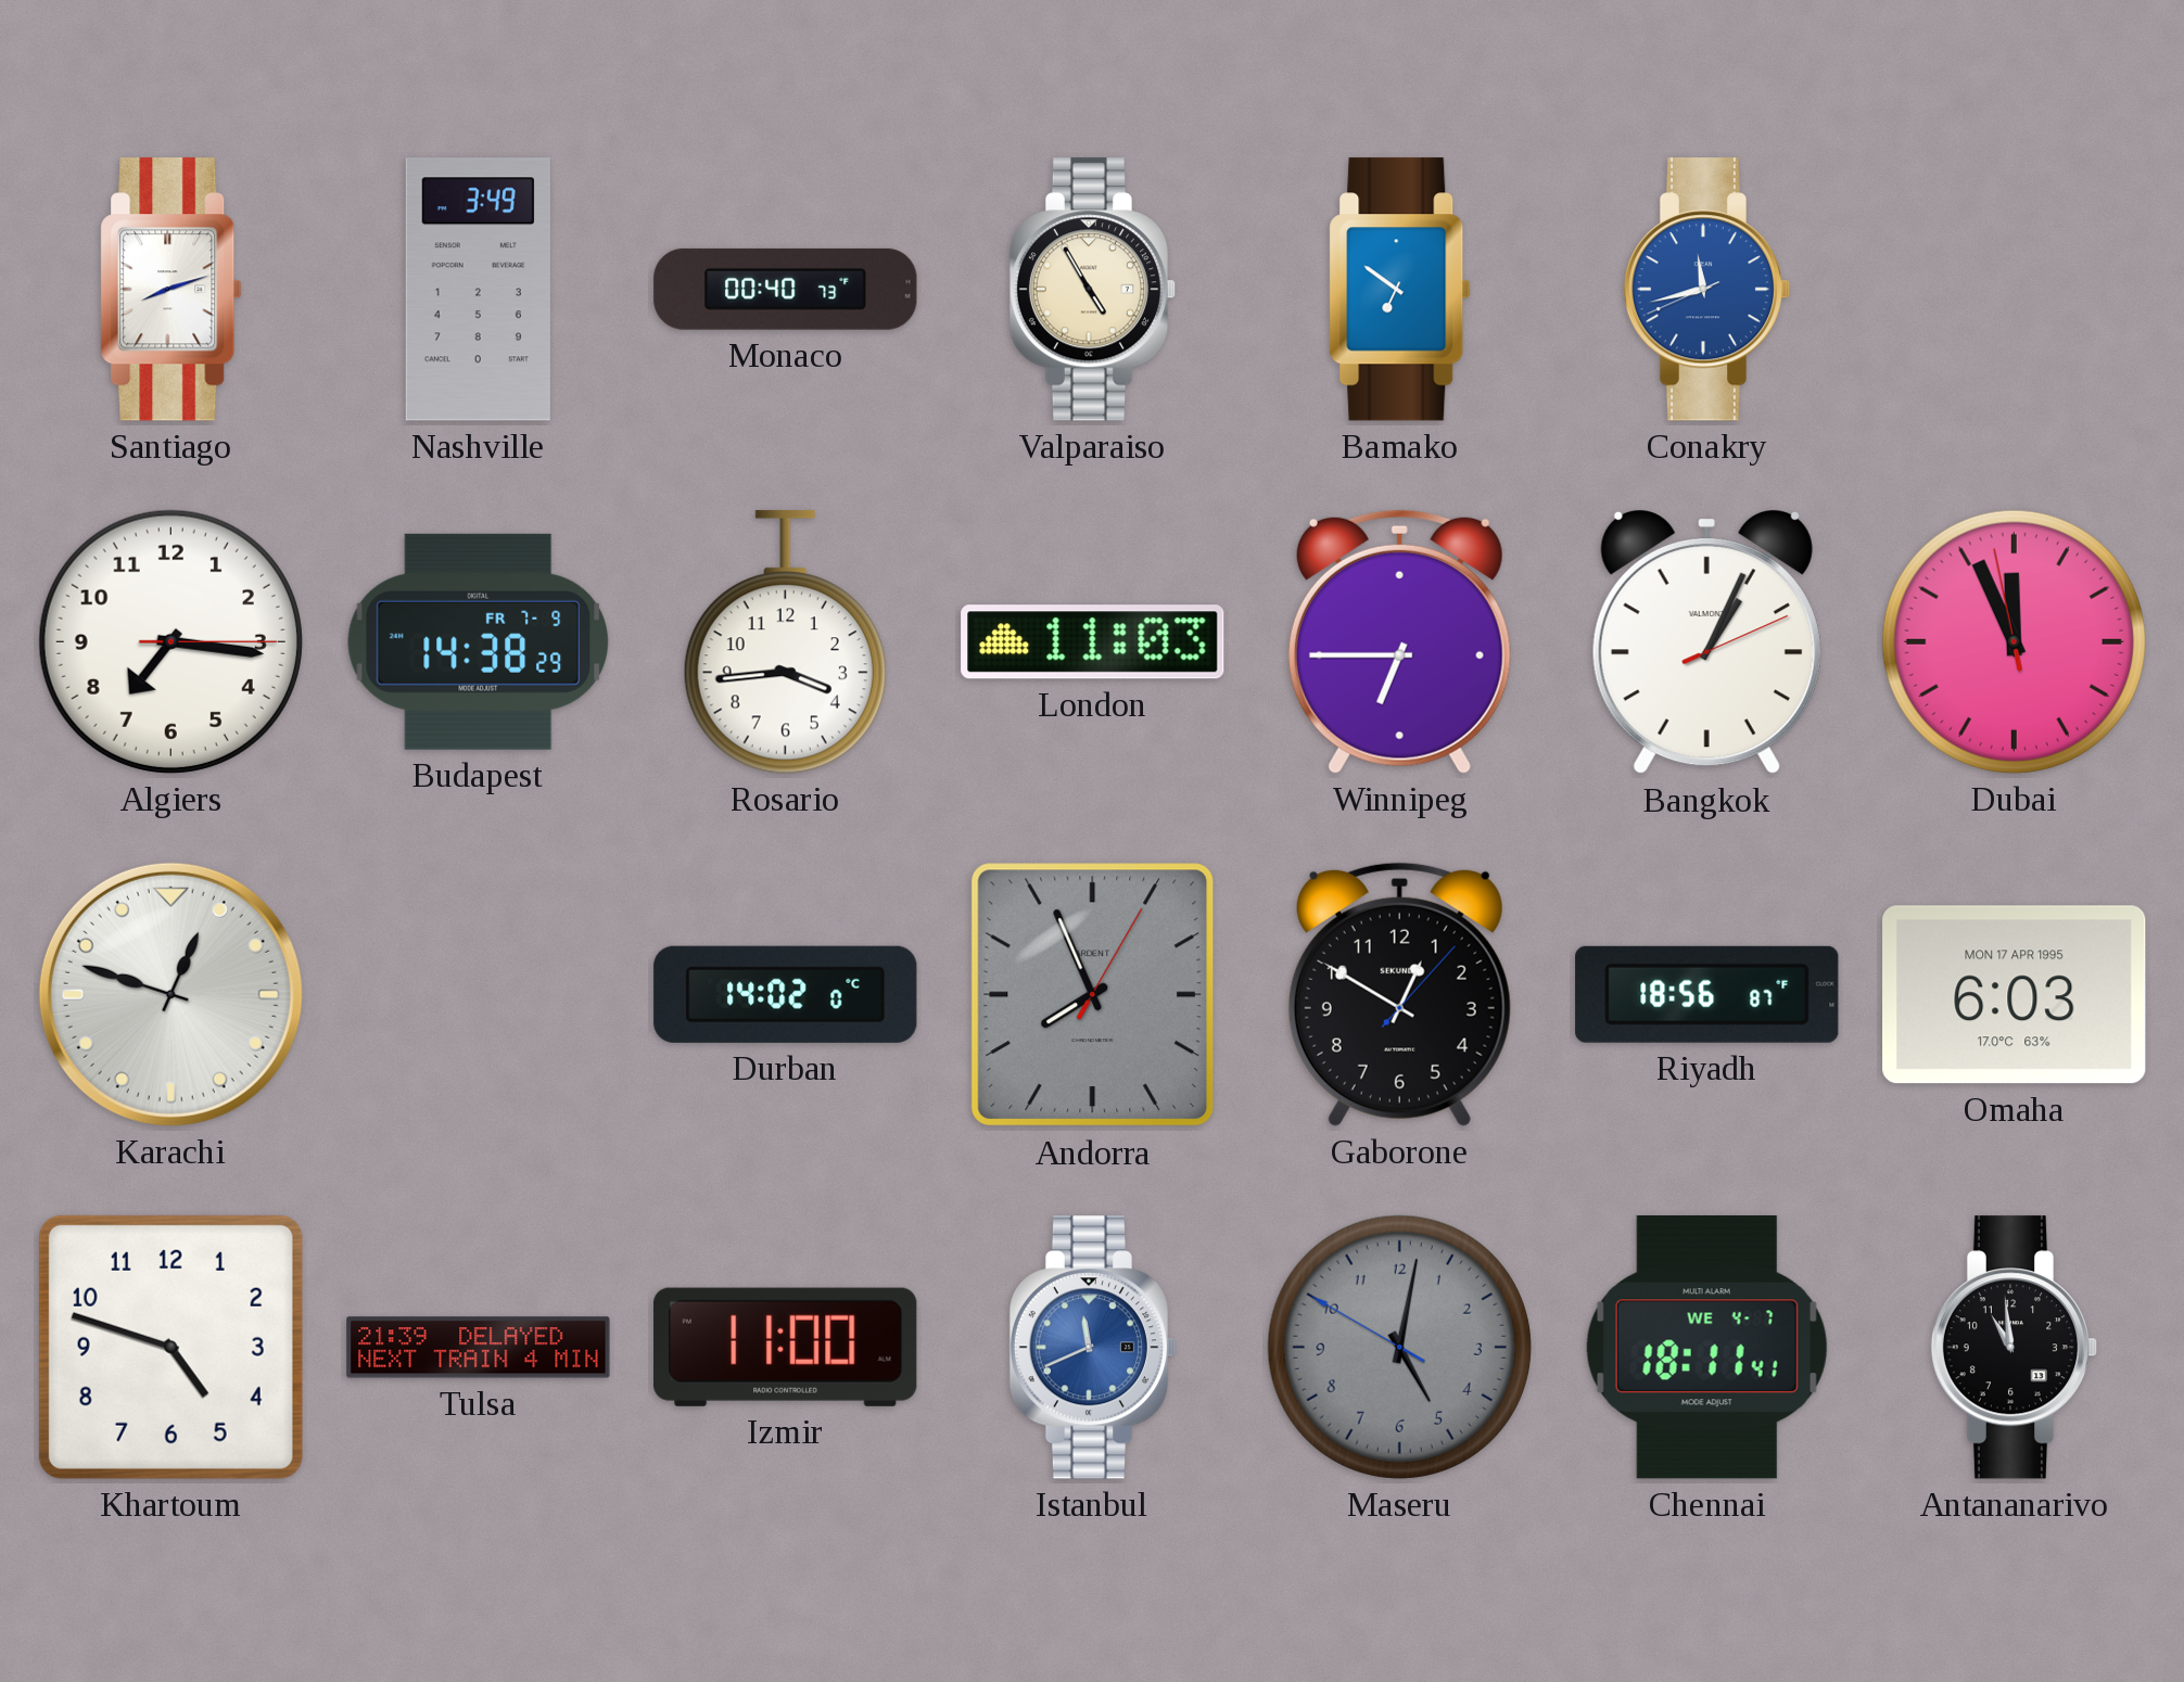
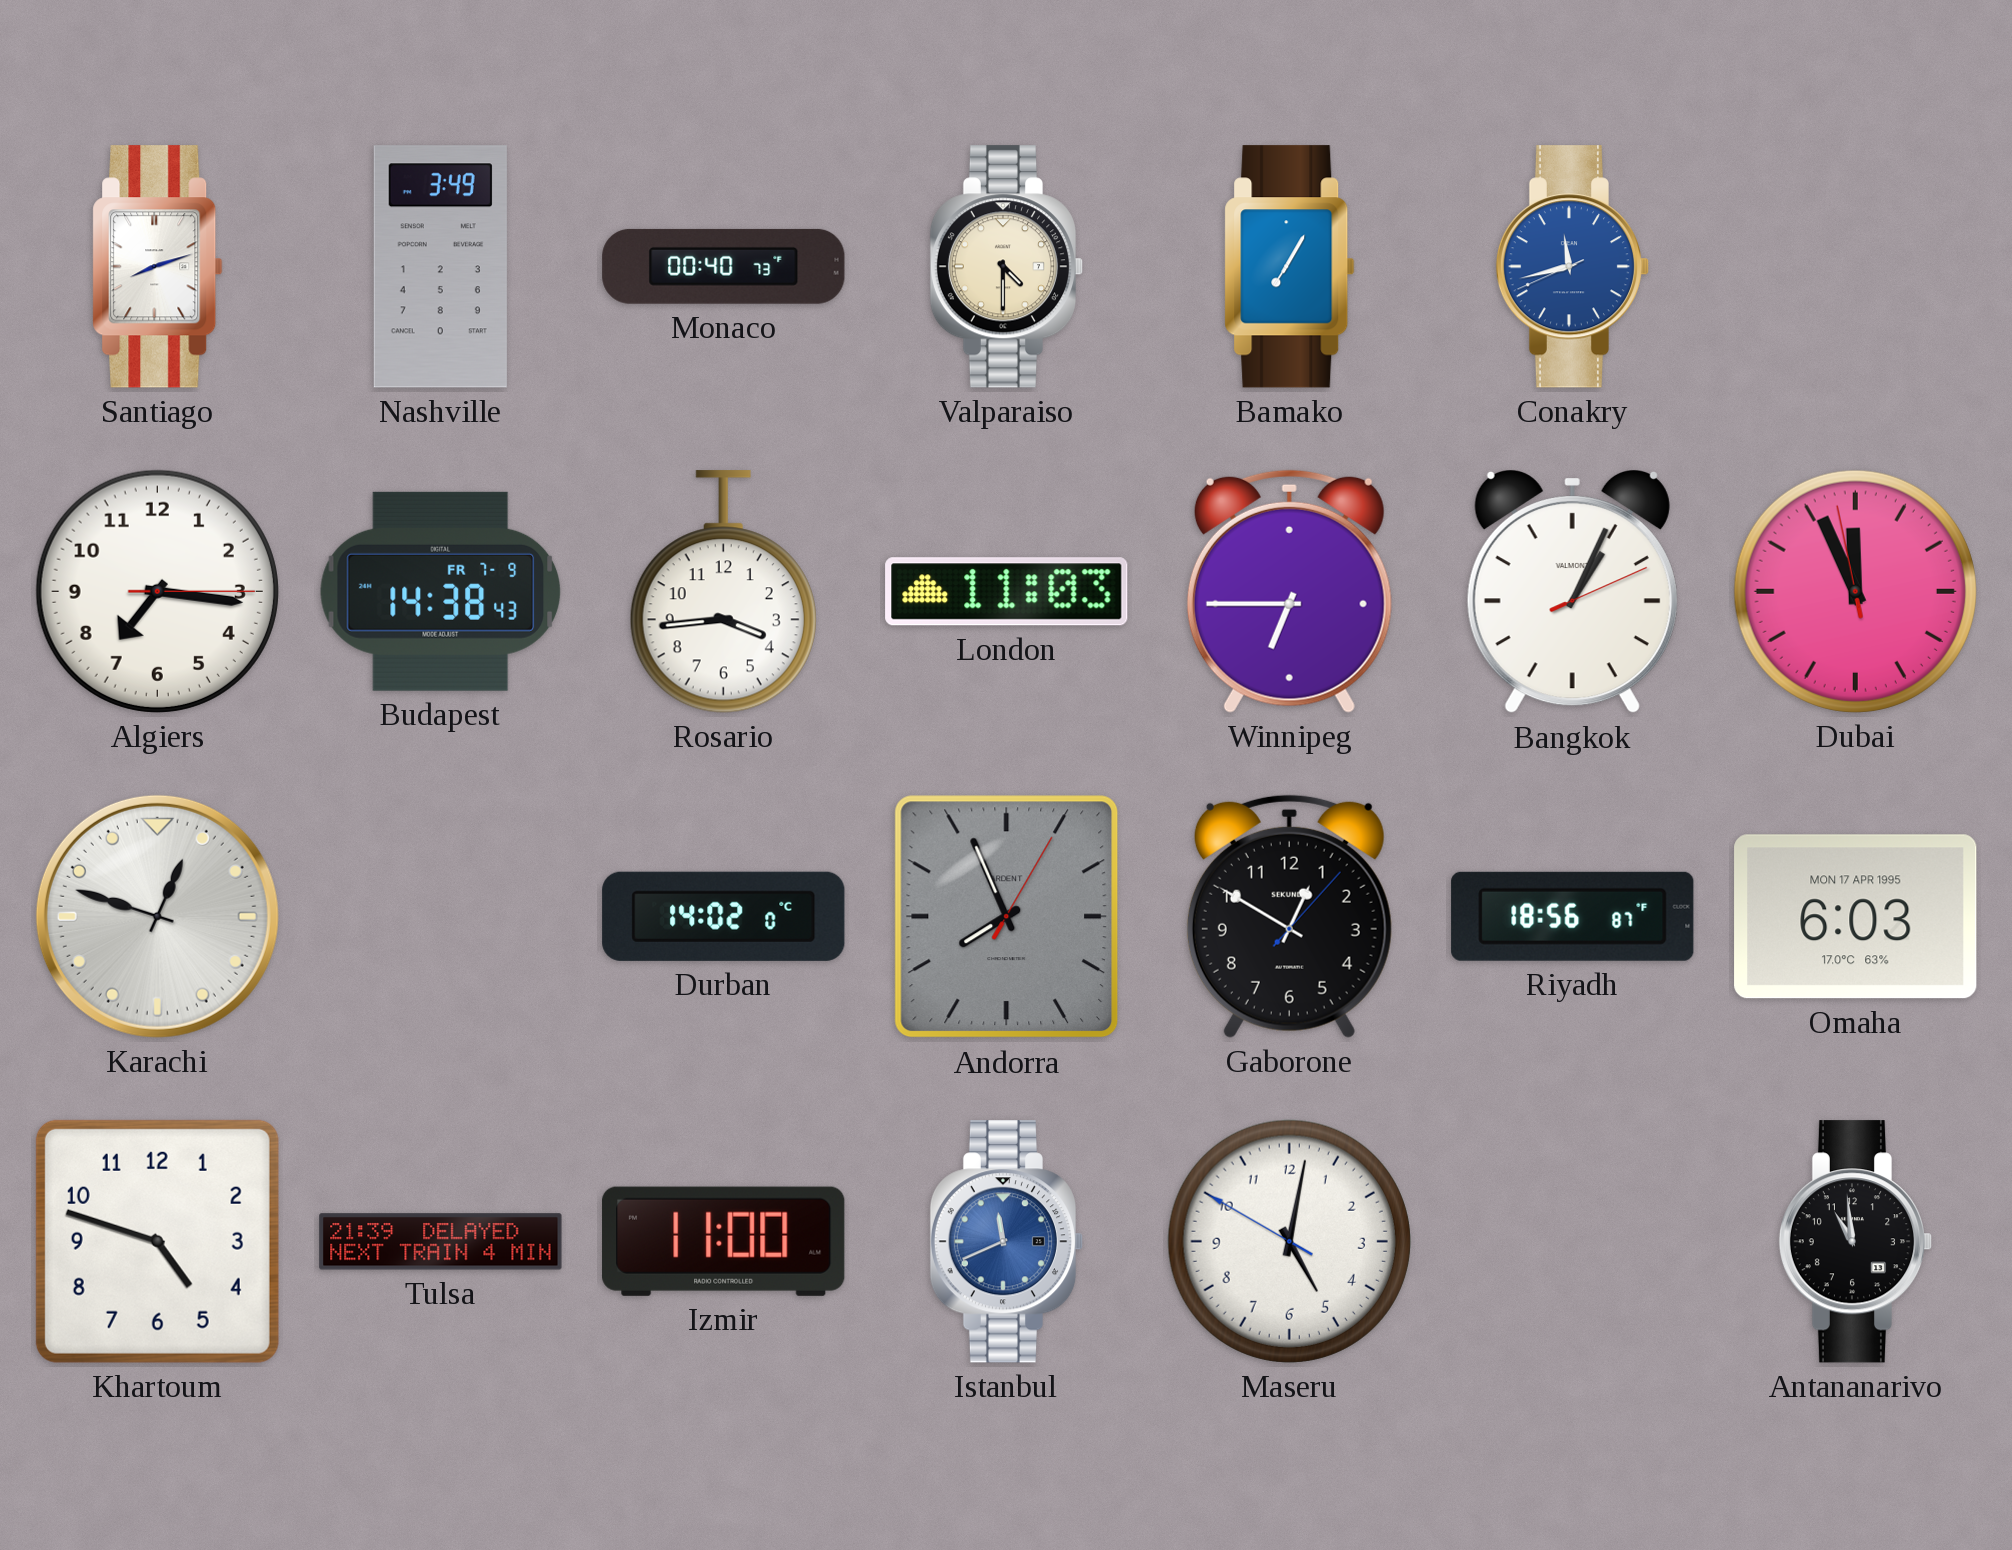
Valparaiso: 4:55 -> 4:30 (1007, 267)
Bamako: 6:51 -> 7:05 (1290, 267)
Budapest: 14:38:29 -> 14:38:43 (441, 591)
Maseru dial: grey -> white (1289, 1241)
Chennai: 18:11 -> none (1706, 1348)
